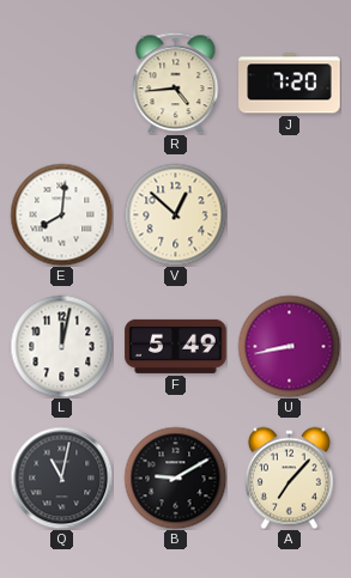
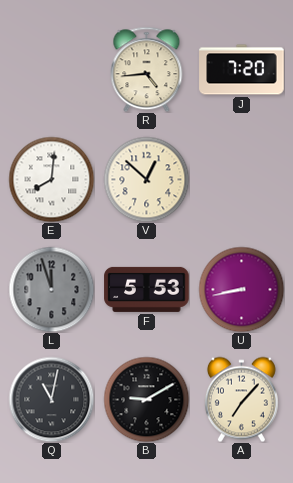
L: 12:02 -> 11:57 (51, 289)
L dial: white -> grey (51, 289)
F: 5:49 -> 5:53 (147, 289)
